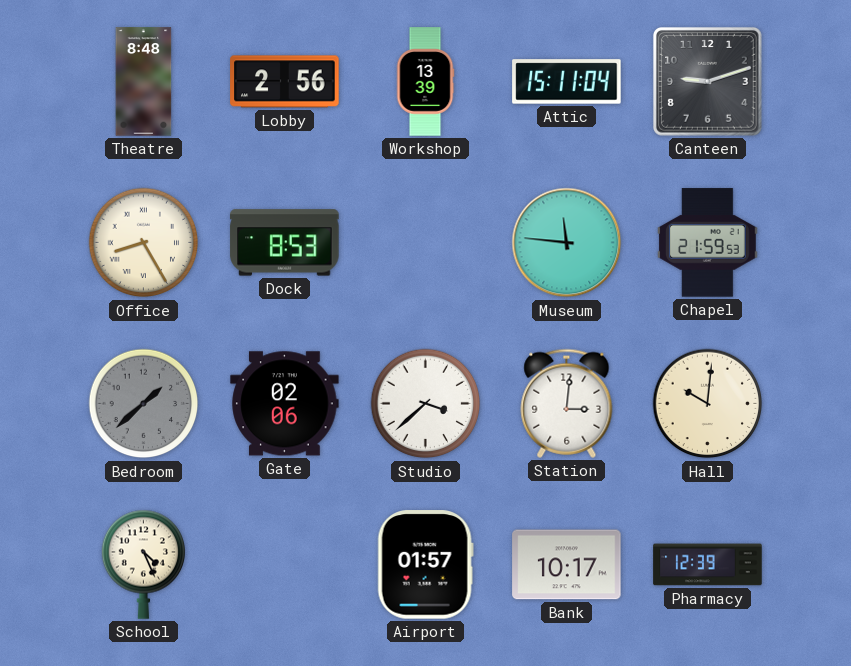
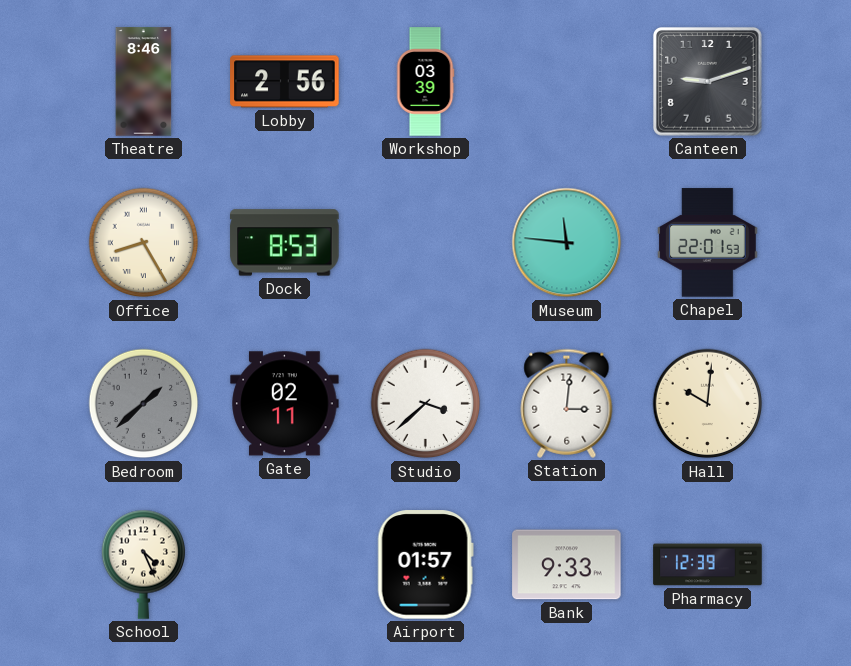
Theatre: 8:48 -> 8:46 (144, 82)
Workshop: 13:39 -> 03:39 (425, 82)
Attic: 15:11 -> none (567, 82)
Chapel: 21:59 -> 22:01 (707, 243)
Gate: 02:06 -> 02:11 (285, 404)
Bank: 10:17 -> 9:33 (567, 565)
